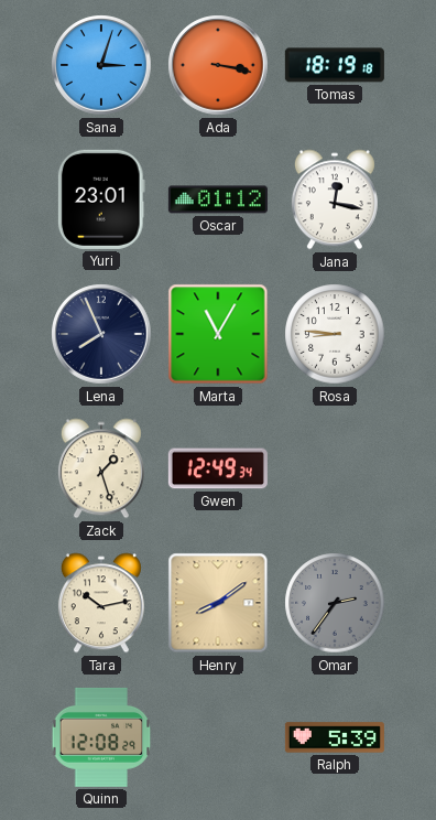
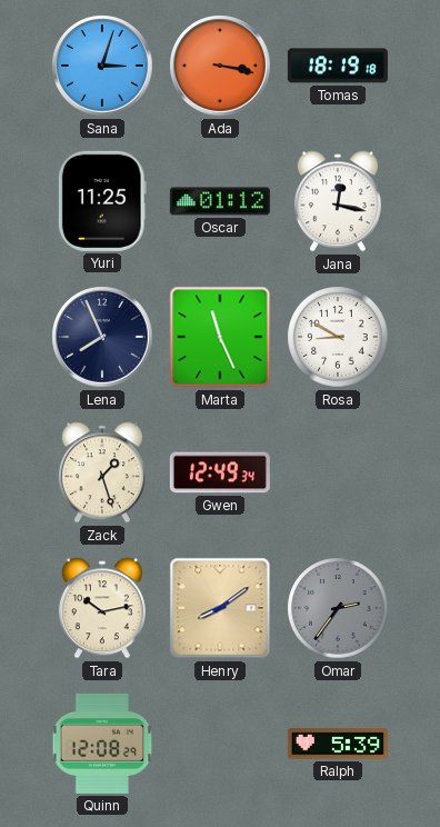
Yuri: 23:01 -> 11:25 (102, 201)
Marta: 11:05 -> 11:26 (220, 337)
Rosa: 8:46 -> 8:50 (338, 337)
